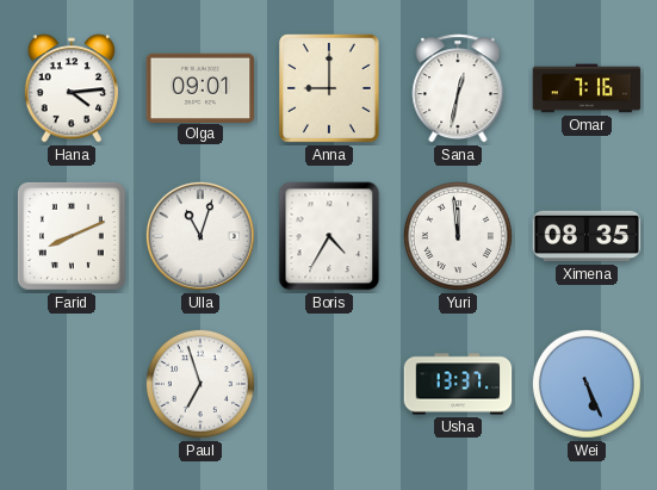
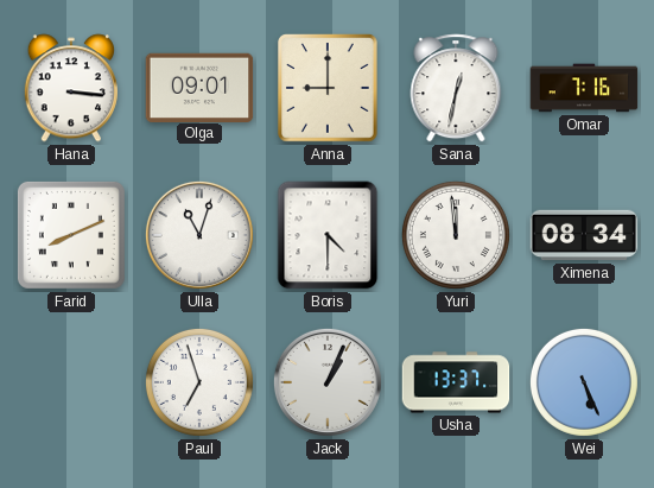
Hana: 4:14 -> 3:16 (71, 88)
Boris: 4:35 -> 4:30 (328, 235)
Ximena: 08:35 -> 08:34 (584, 235)
Jack: none -> 1:04 (328, 382)
